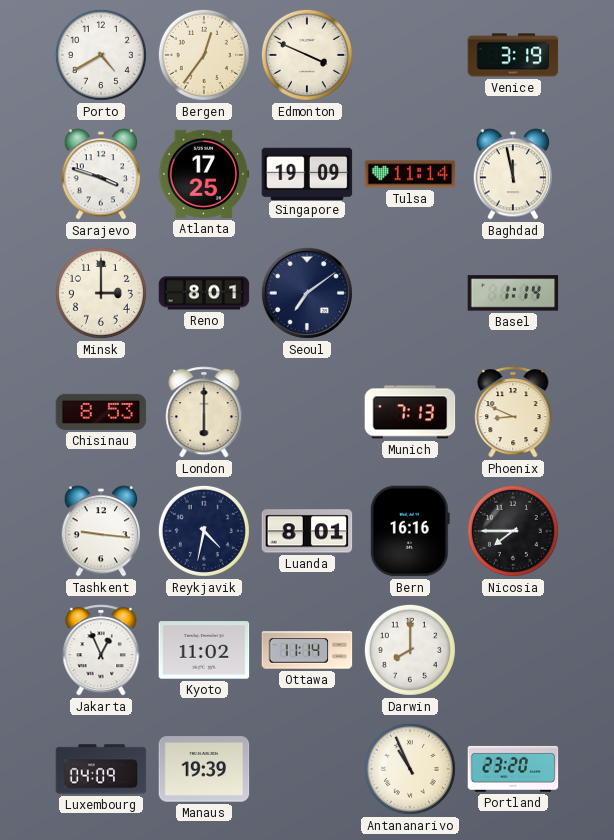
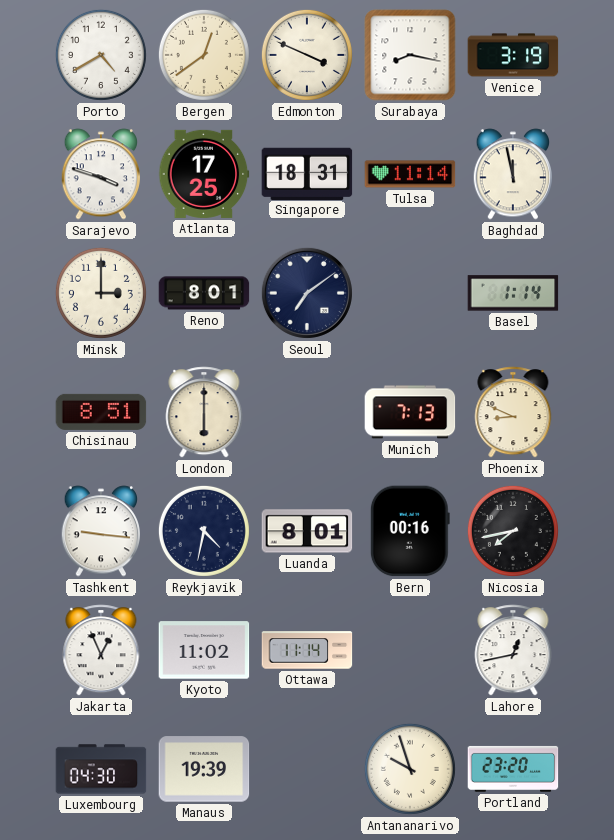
Bergen: 12:36 -> 12:39 (204, 55)
Surabaya: none -> 8:17 (410, 55)
Singapore: 19:09 -> 18:31 (307, 173)
Chisinau: 8:53 -> 8:51 (101, 412)
Bern: 16:16 -> 00:16 (410, 531)
Nicosia: 7:45 -> 7:43 (513, 531)
Darwin: 8:00 -> none (410, 650)
Lahore: none -> 12:43 (513, 650)
Luxembourg: 04:09 -> 04:30 (101, 769)
Antananarivo: 10:56 -> 9:57 (410, 769)
